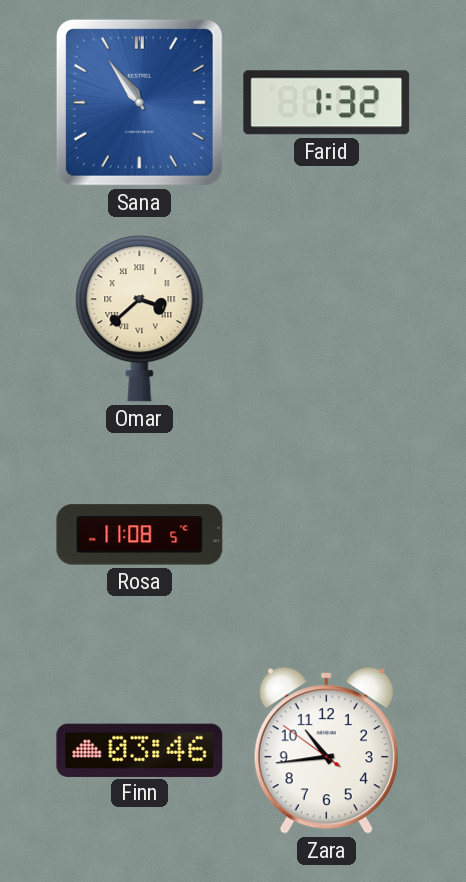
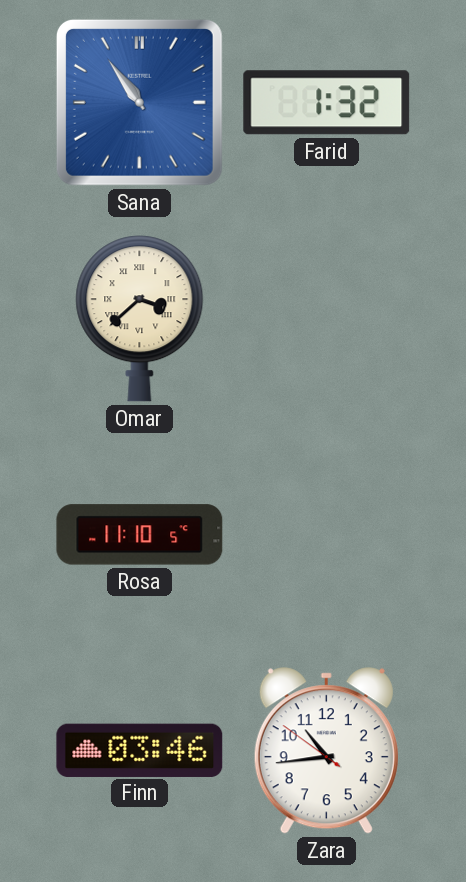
Rosa: 11:08 -> 11:10 (140, 535)
